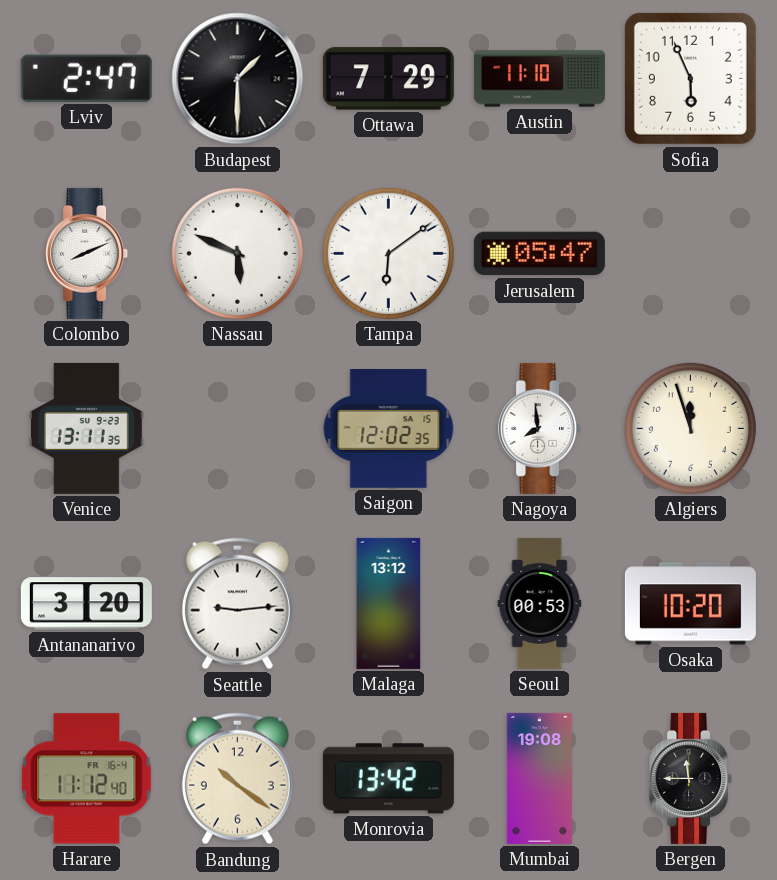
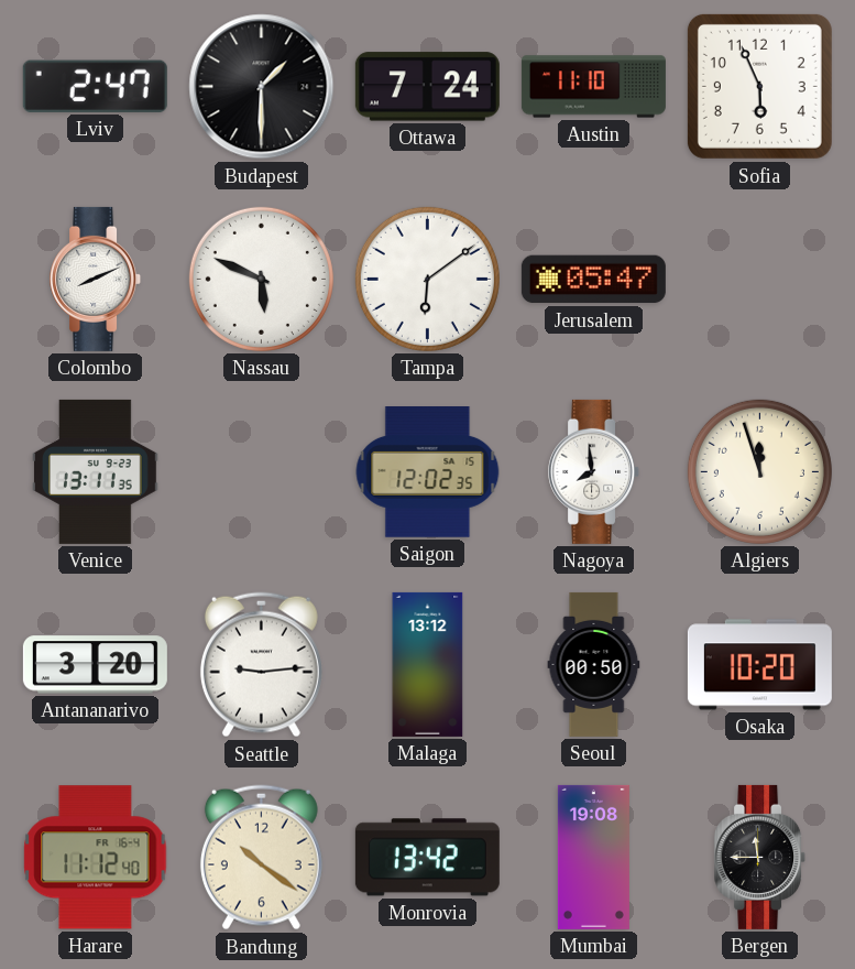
Ottawa: 7:29 -> 7:24 (427, 87)
Seoul: 00:53 -> 00:50 (594, 664)
